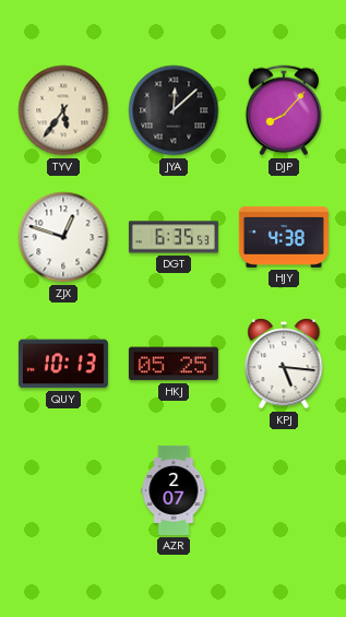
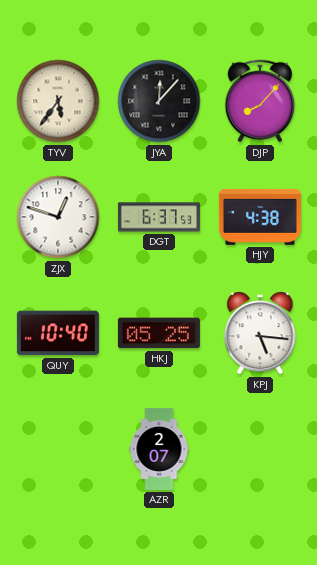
JYA: 12:08 -> 12:07 (159, 101)
DGT: 6:35 -> 6:37 (159, 217)
QUY: 10:13 -> 10:40 (58, 333)
